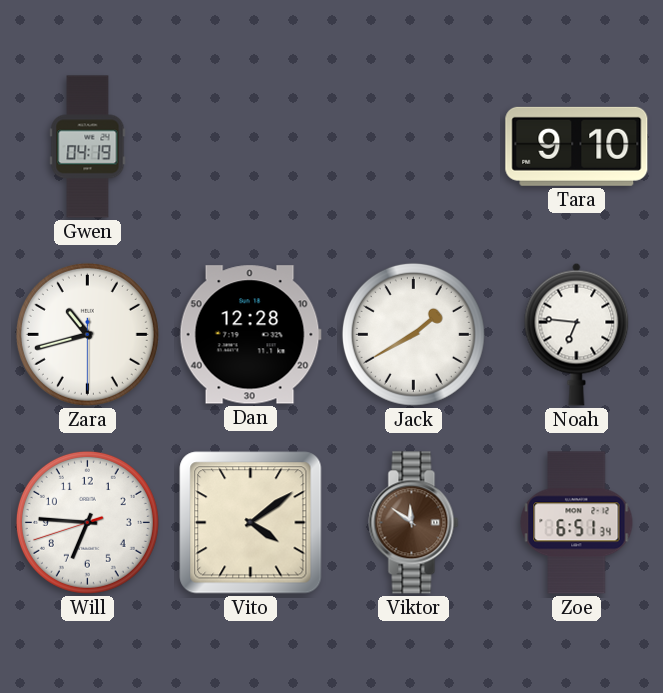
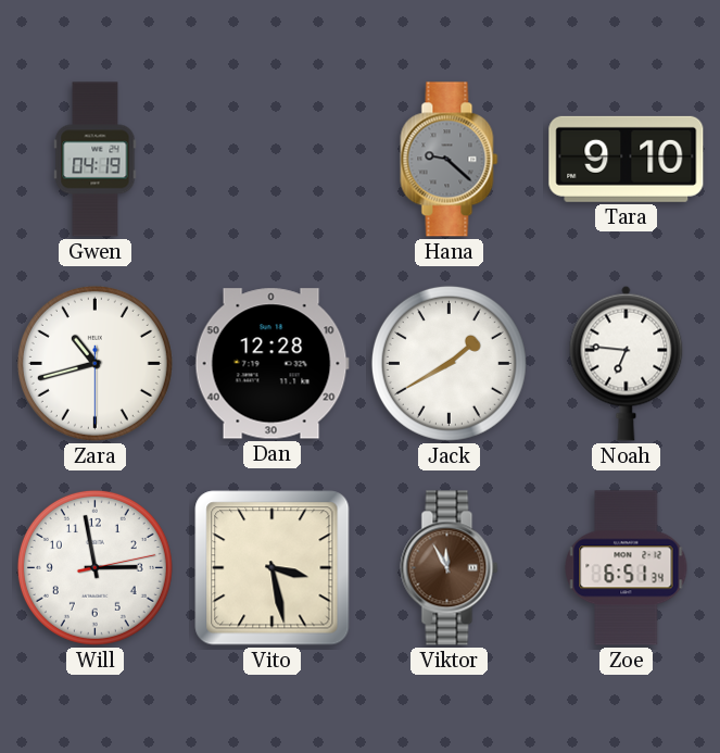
Hana: none -> 9:22 (450, 160)
Will: 6:45 -> 2:58 (94, 567)
Vito: 4:09 -> 3:28 (273, 568)
Viktor: 11:51 -> 11:55 (450, 568)
